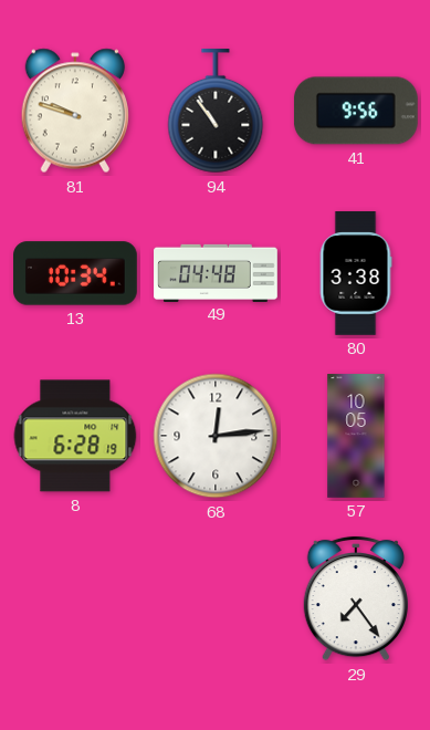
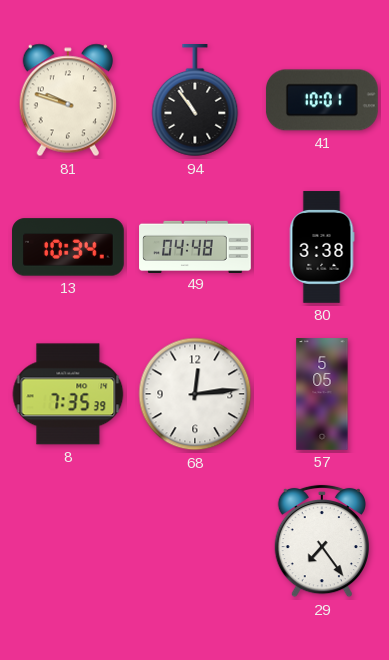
41: 9:56 -> 10:01 (322, 100)
8: 6:28 -> 7:35 (68, 394)
57: 10:05 -> 5:05 (322, 394)
